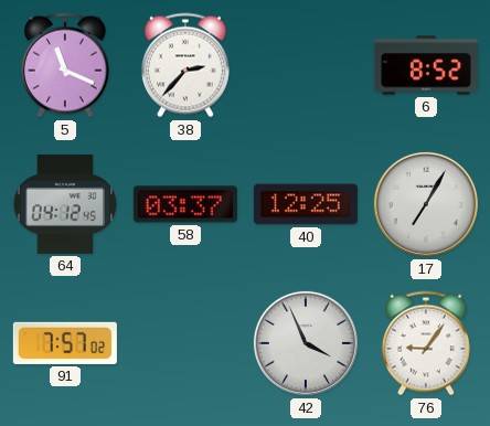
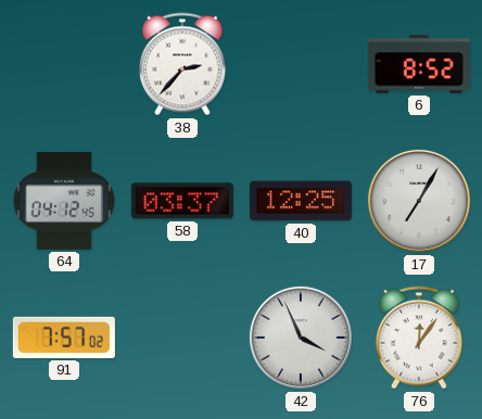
5: 11:19 -> none (65, 65)
76: 9:06 -> 12:06 (419, 338)
